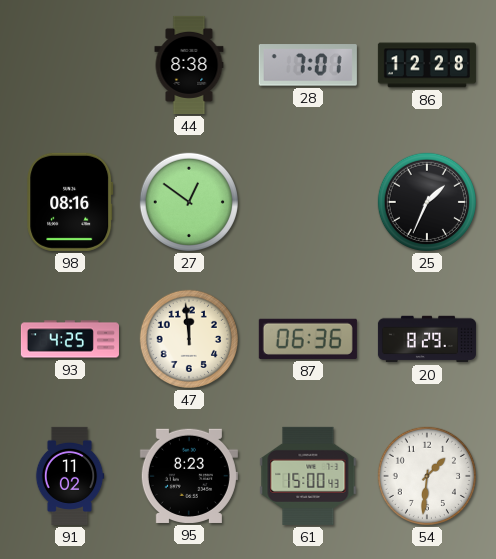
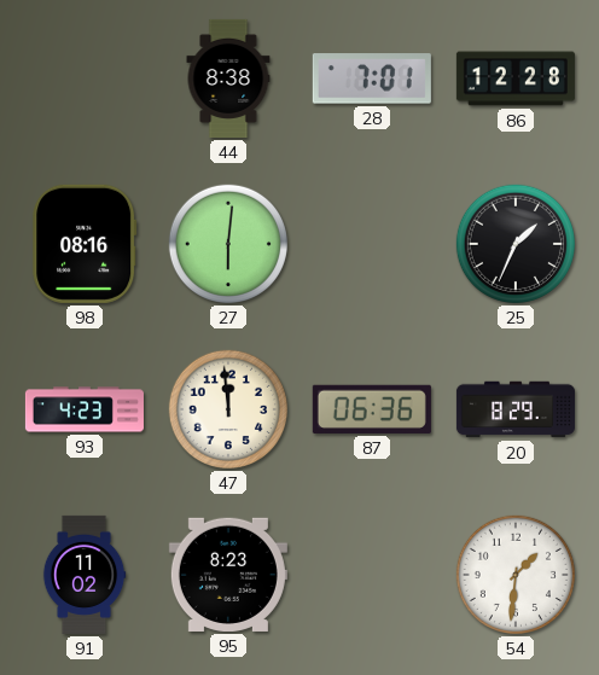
27: 12:51 -> 6:01 (228, 244)
93: 4:25 -> 4:23 (85, 409)
61: 15:00 -> none (308, 476)
